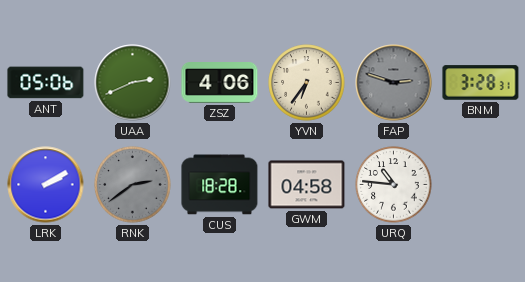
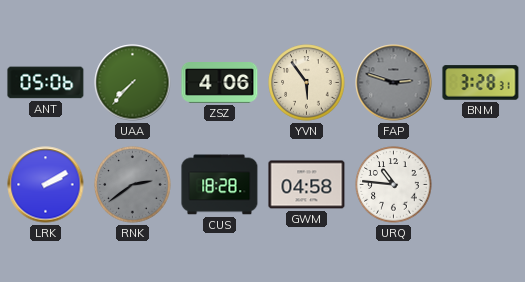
UAA: 2:41 -> 7:37 (133, 83)
YVN: 6:36 -> 5:54 (307, 83)
